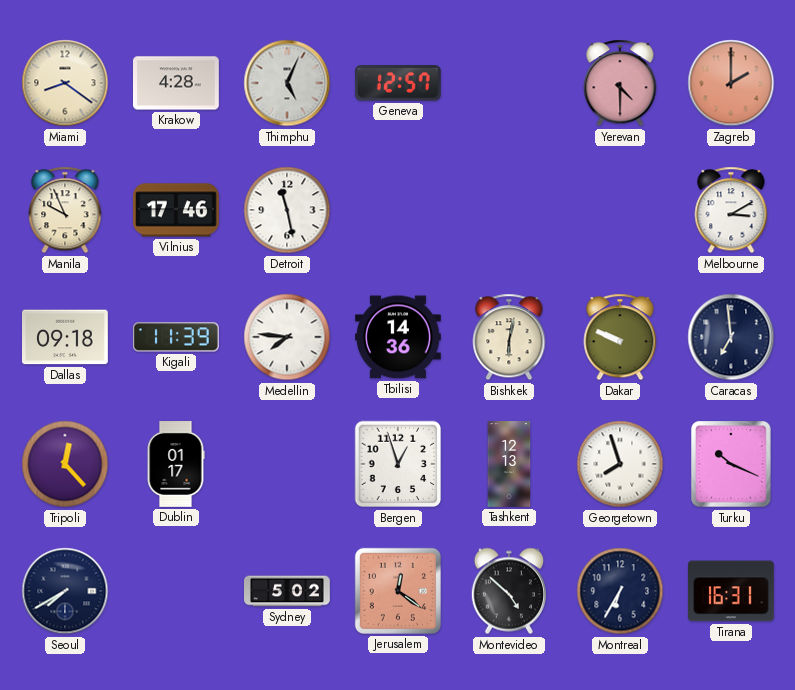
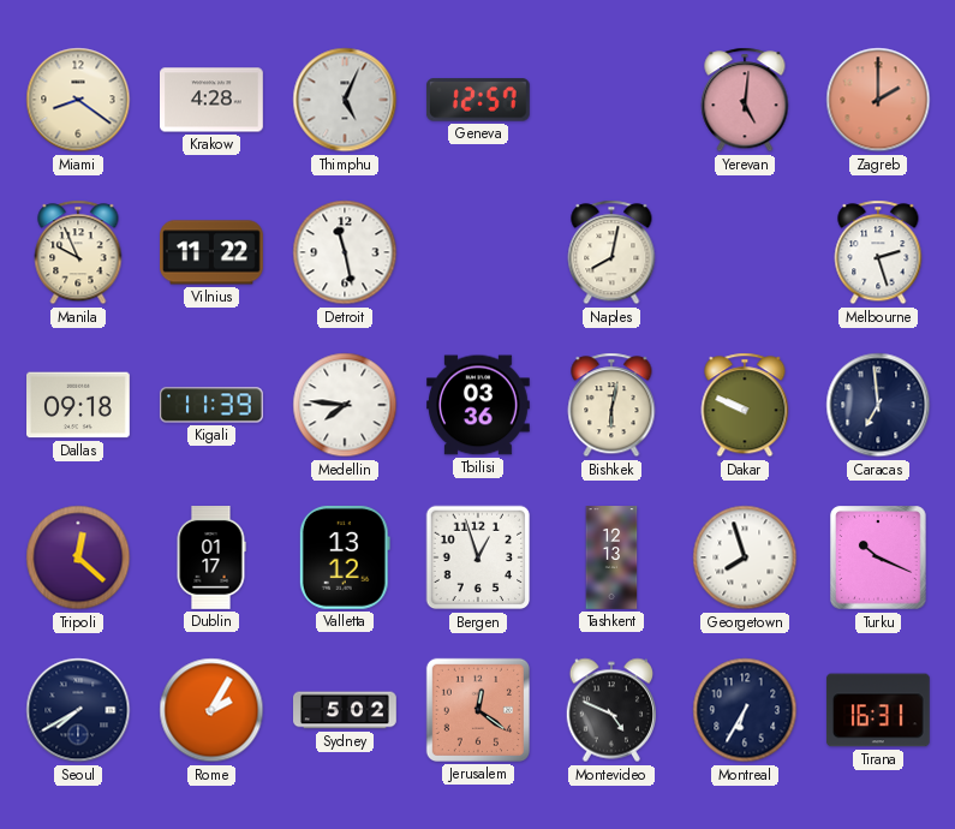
Yerevan: 4:30 -> 5:01 (745, 100)
Vilnius: 17:46 -> 11:22 (213, 252)
Naples: none -> 8:02 (611, 252)
Melbourne: 3:10 -> 2:27 (878, 252)
Tbilisi: 14:36 -> 03:36 (479, 405)
Tripoli: 12:23 -> 12:22 (78, 557)
Valletta: none -> 13:12 (345, 557)
Rome: none -> 2:05 (211, 710)
Montevideo: 4:52 -> 4:49 (610, 710)
